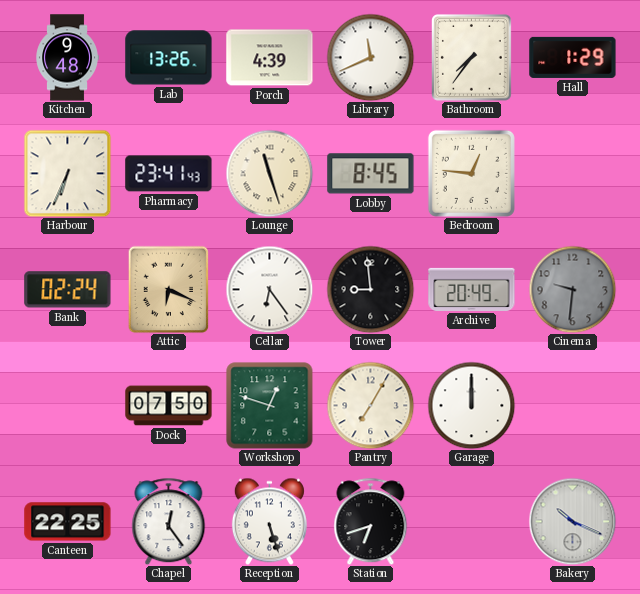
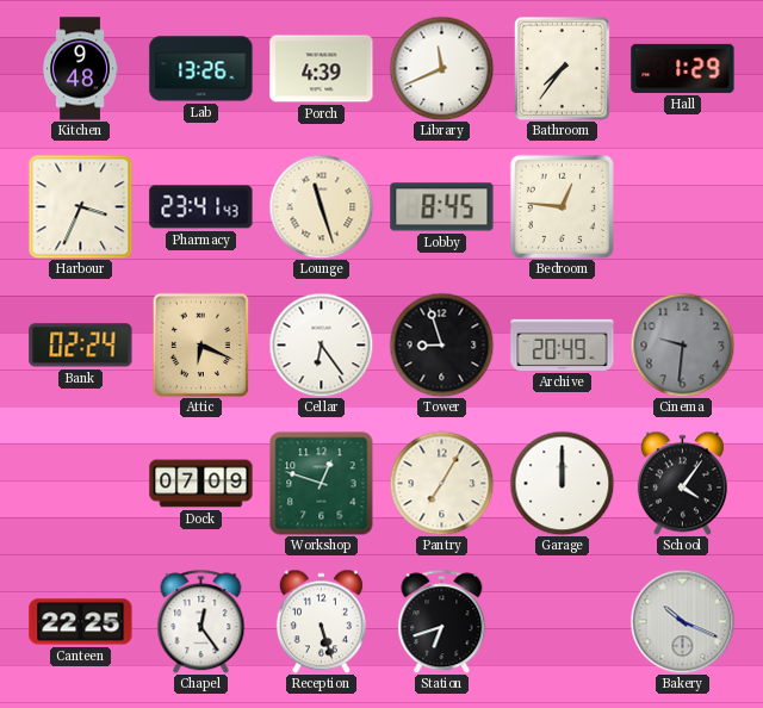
Harbour: 6:34 -> 3:34 (80, 206)
Tower: 8:59 -> 8:57 (441, 344)
Dock: 07:50 -> 07:09 (201, 484)
School: none -> 4:06 (682, 483)
